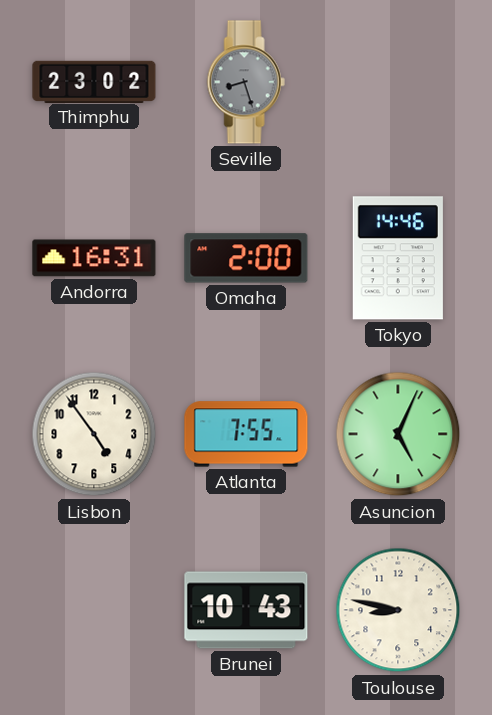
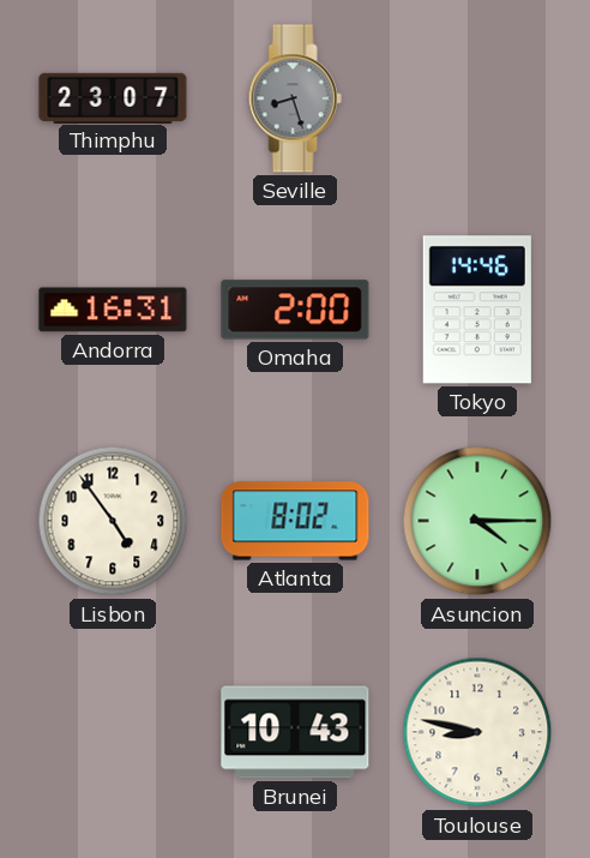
Thimphu: 23:02 -> 23:07 (113, 97)
Atlanta: 7:55 -> 8:02 (295, 521)
Asuncion: 5:04 -> 4:15 (477, 521)
